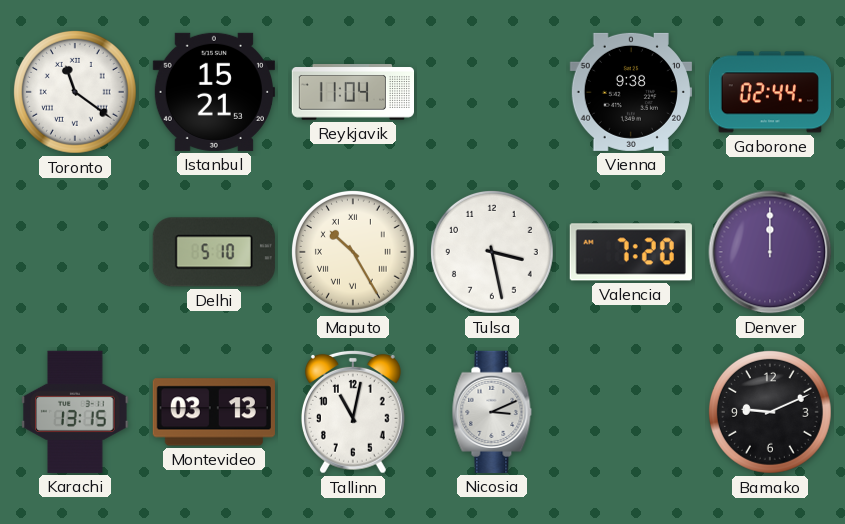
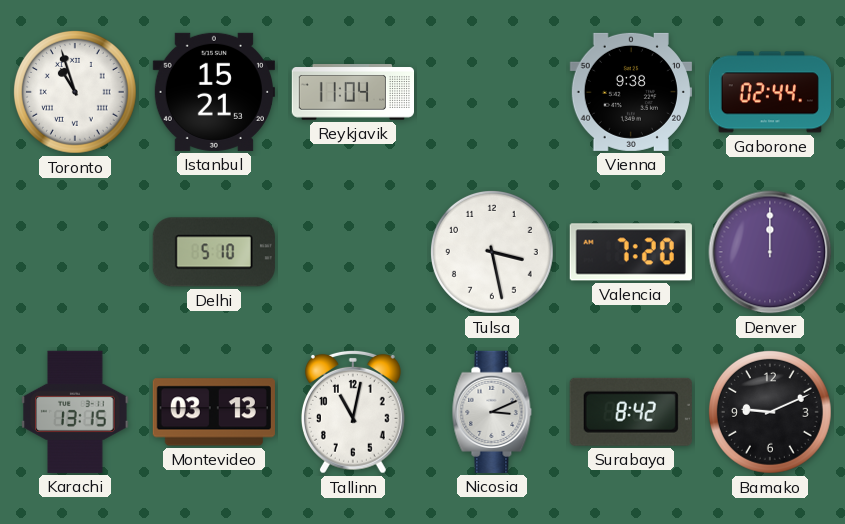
Toronto: 11:21 -> 10:57 (75, 92)
Maputo: 10:25 -> none (353, 252)
Surabaya: none -> 8:42 (631, 412)
